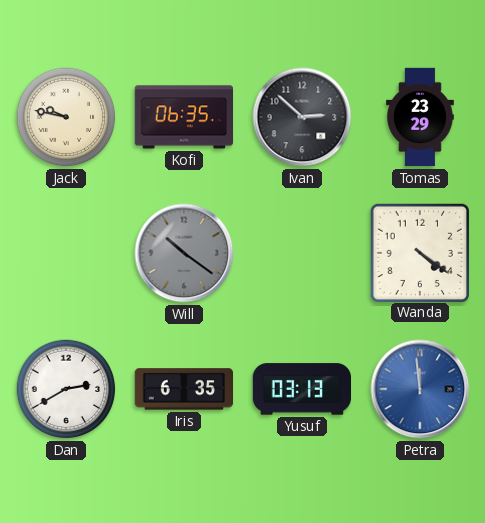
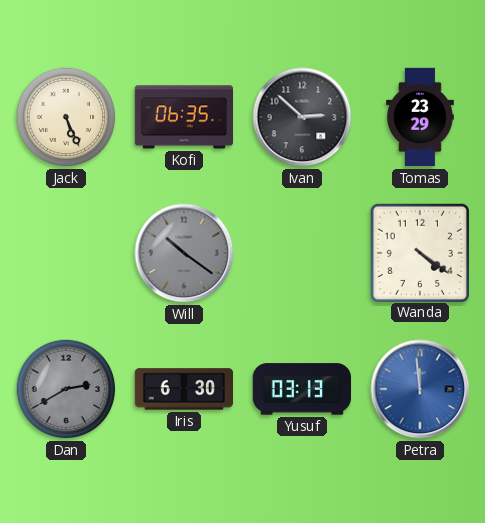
Jack: 9:47 -> 5:26 (66, 117)
Dan dial: white -> grey (66, 389)
Iris: 6:35 -> 6:30 (183, 389)
